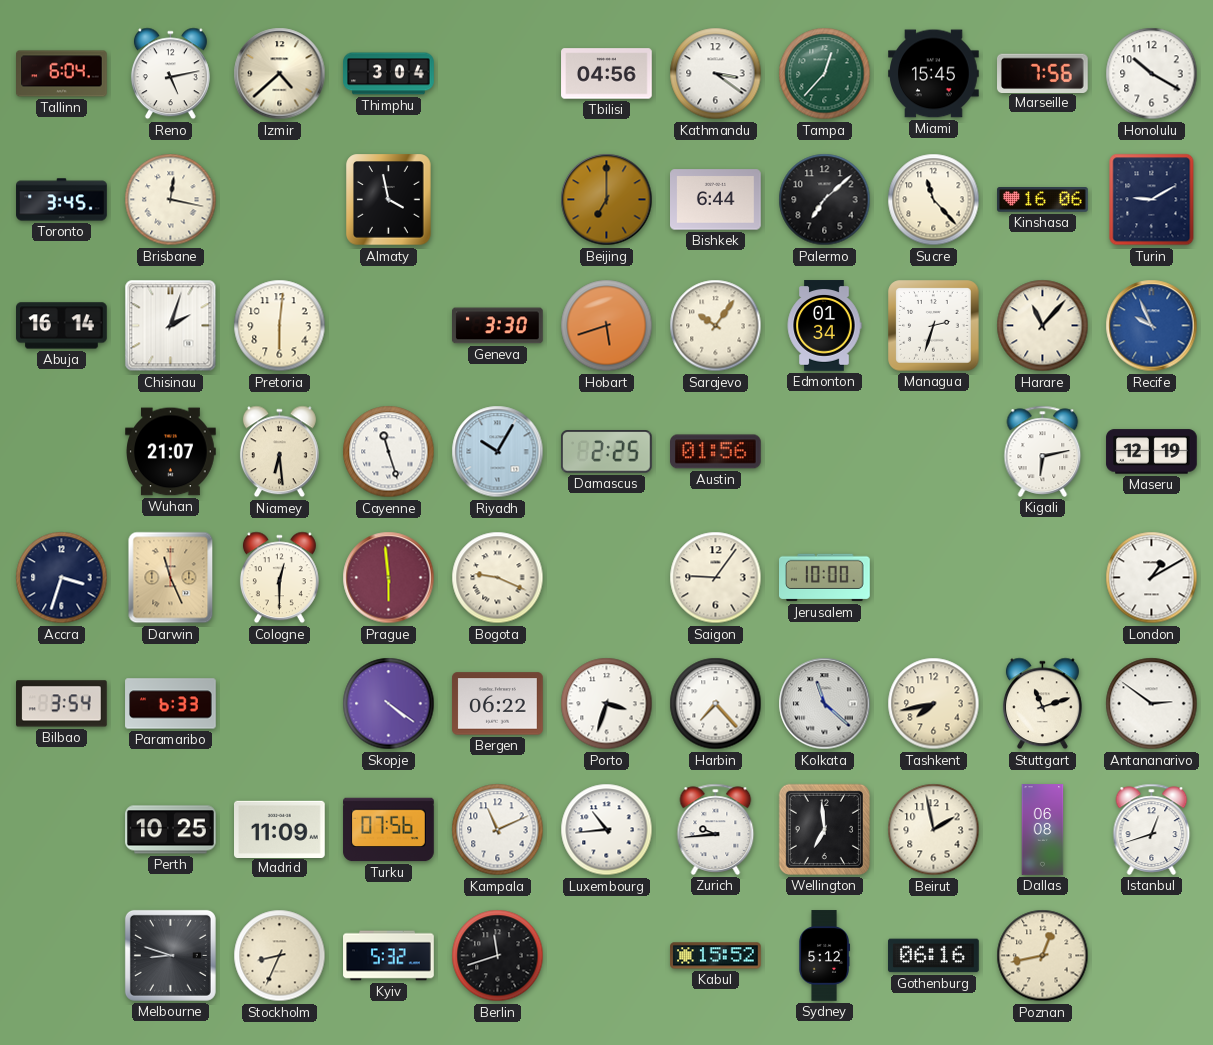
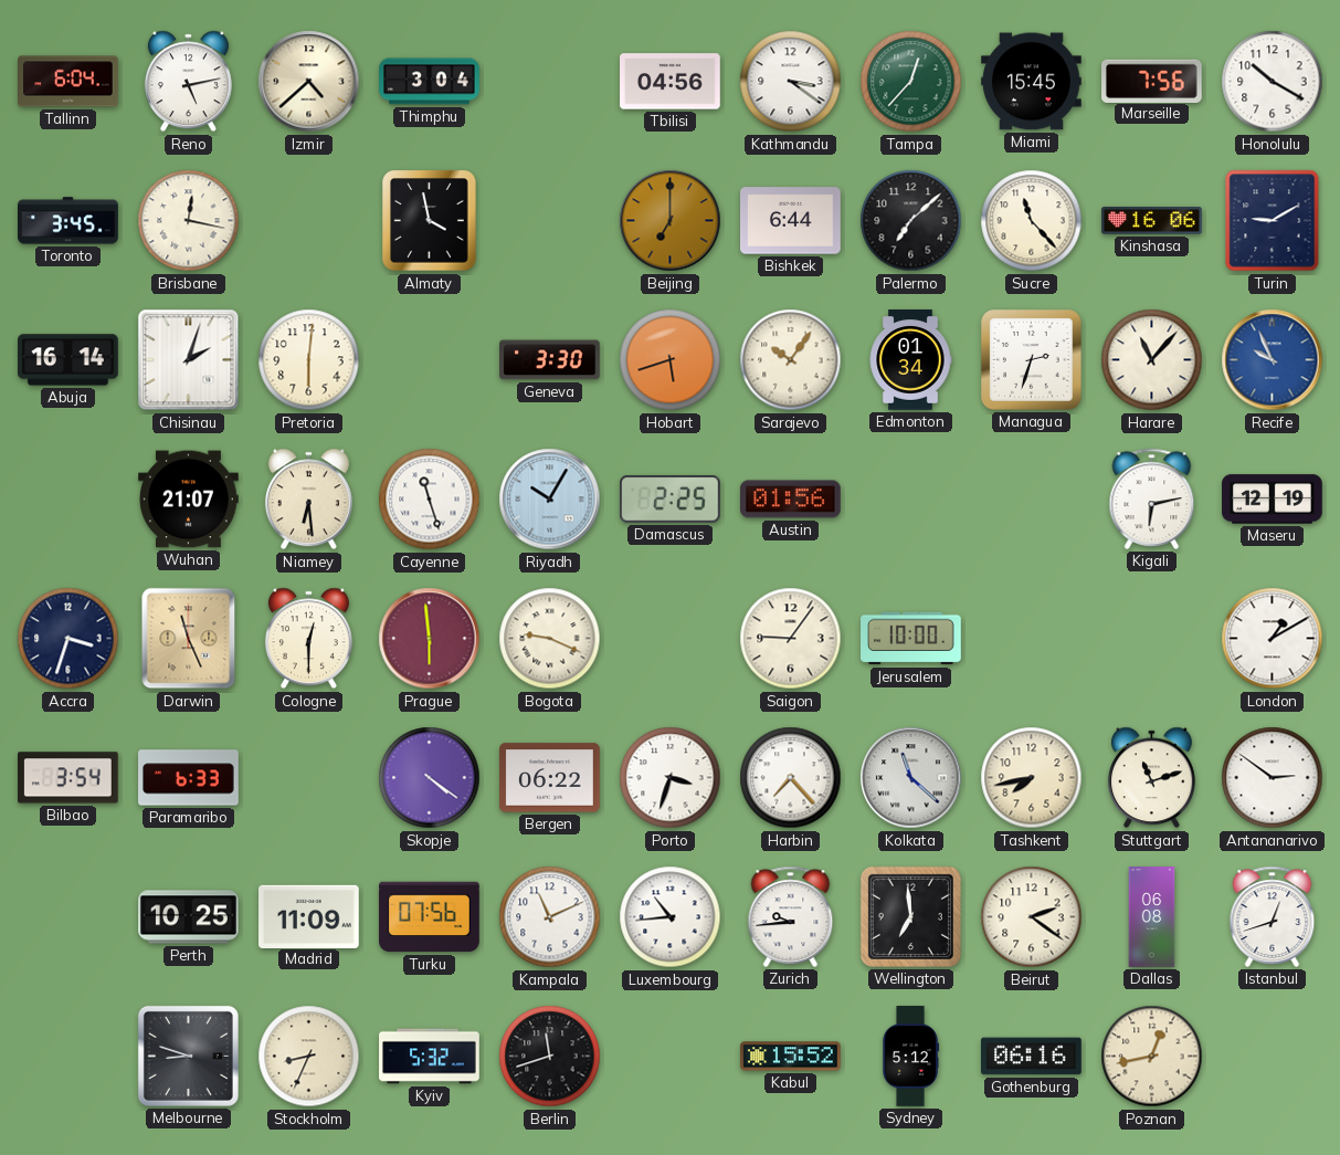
Beirut: 1:58 -> 2:21 (1032, 917)
